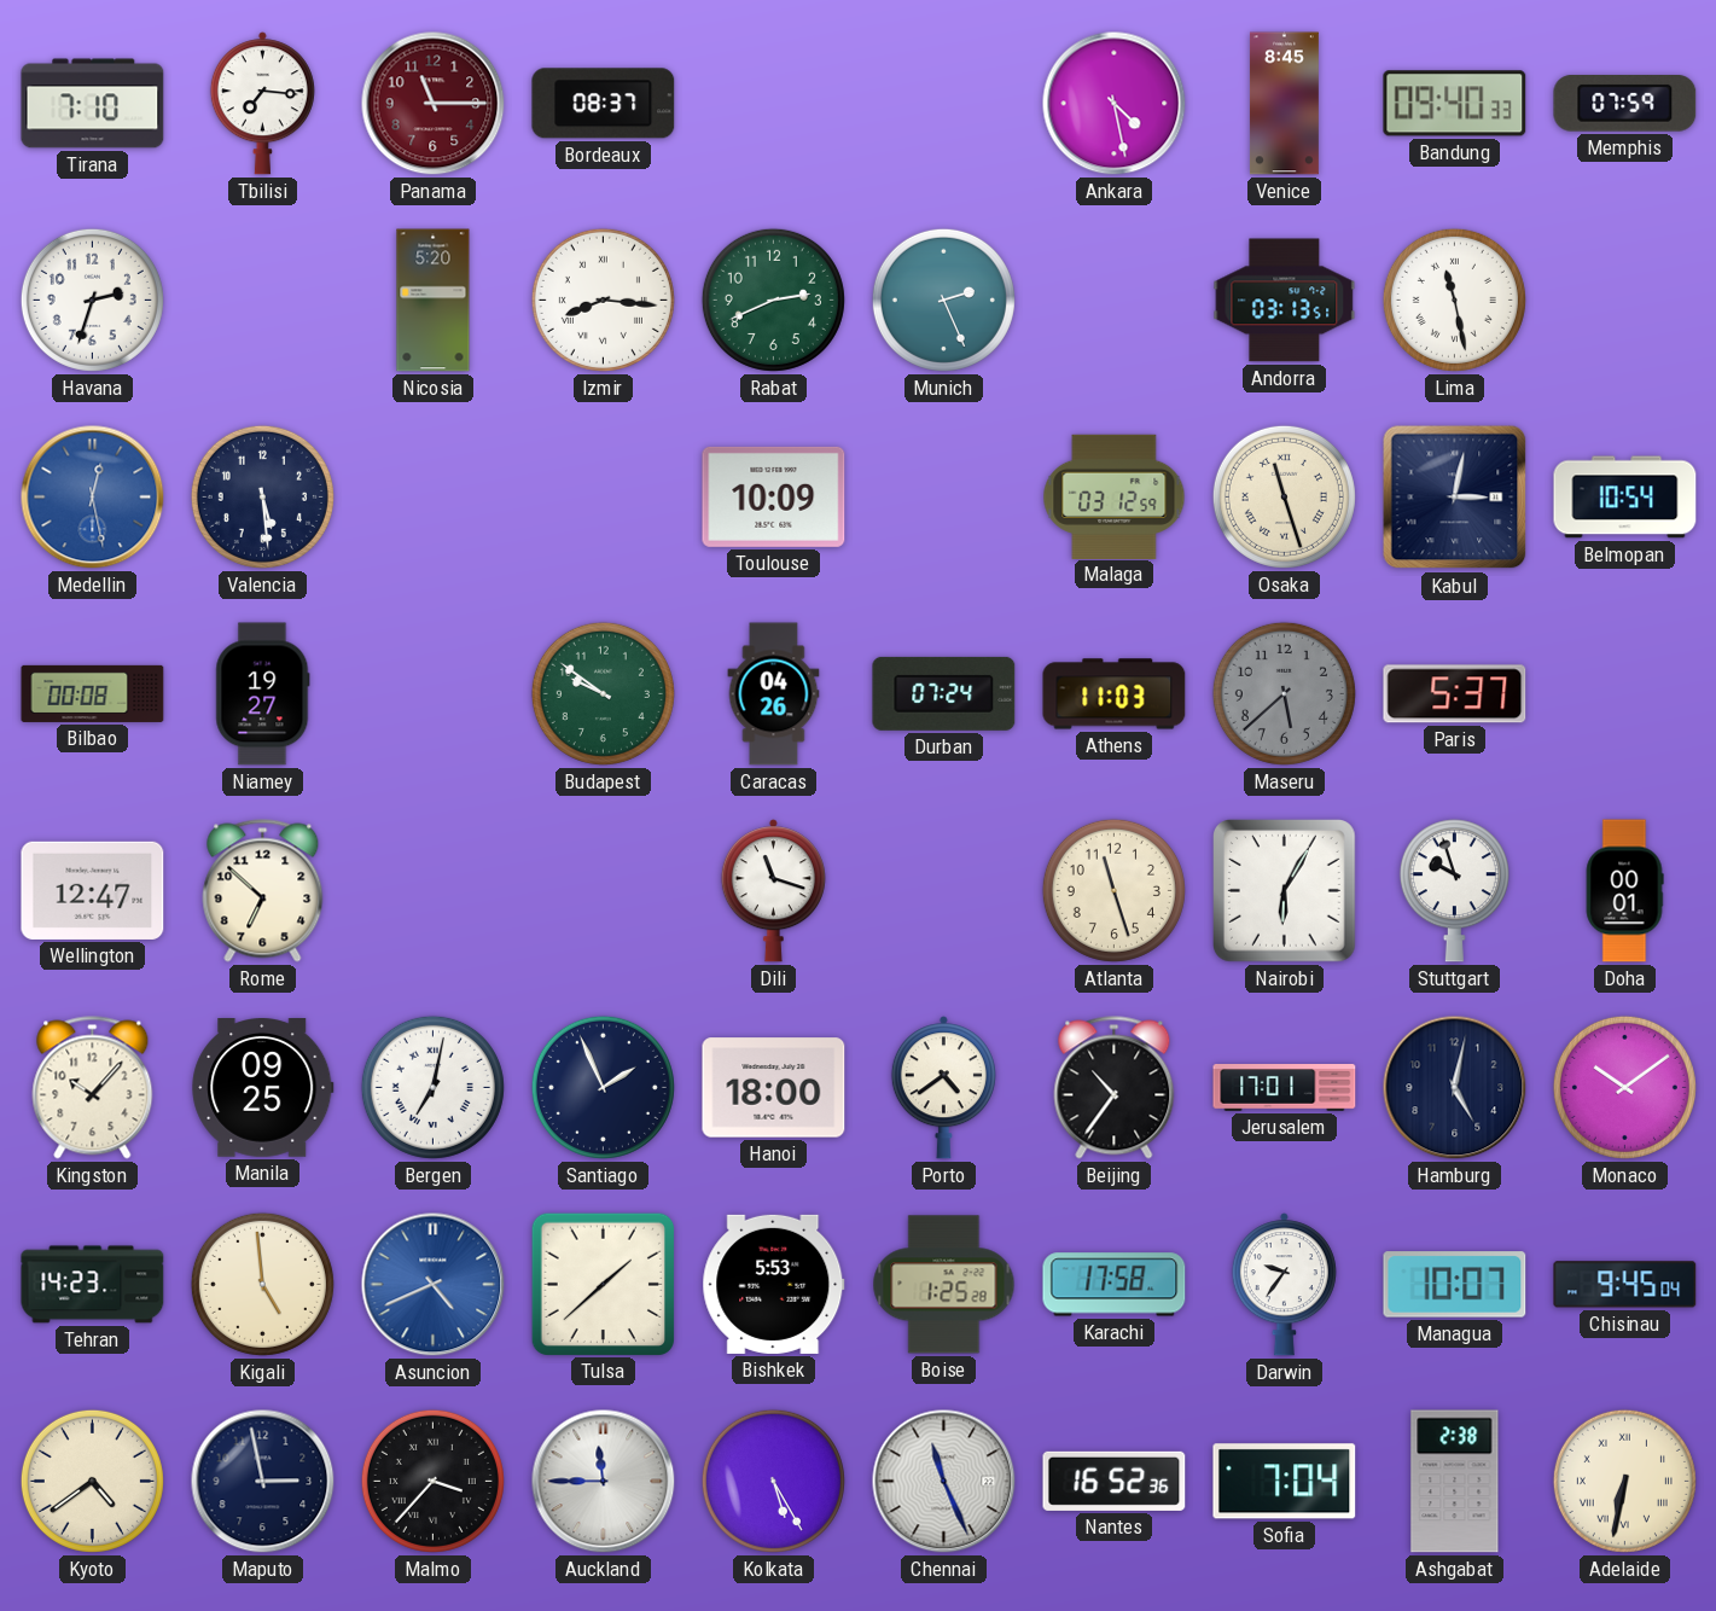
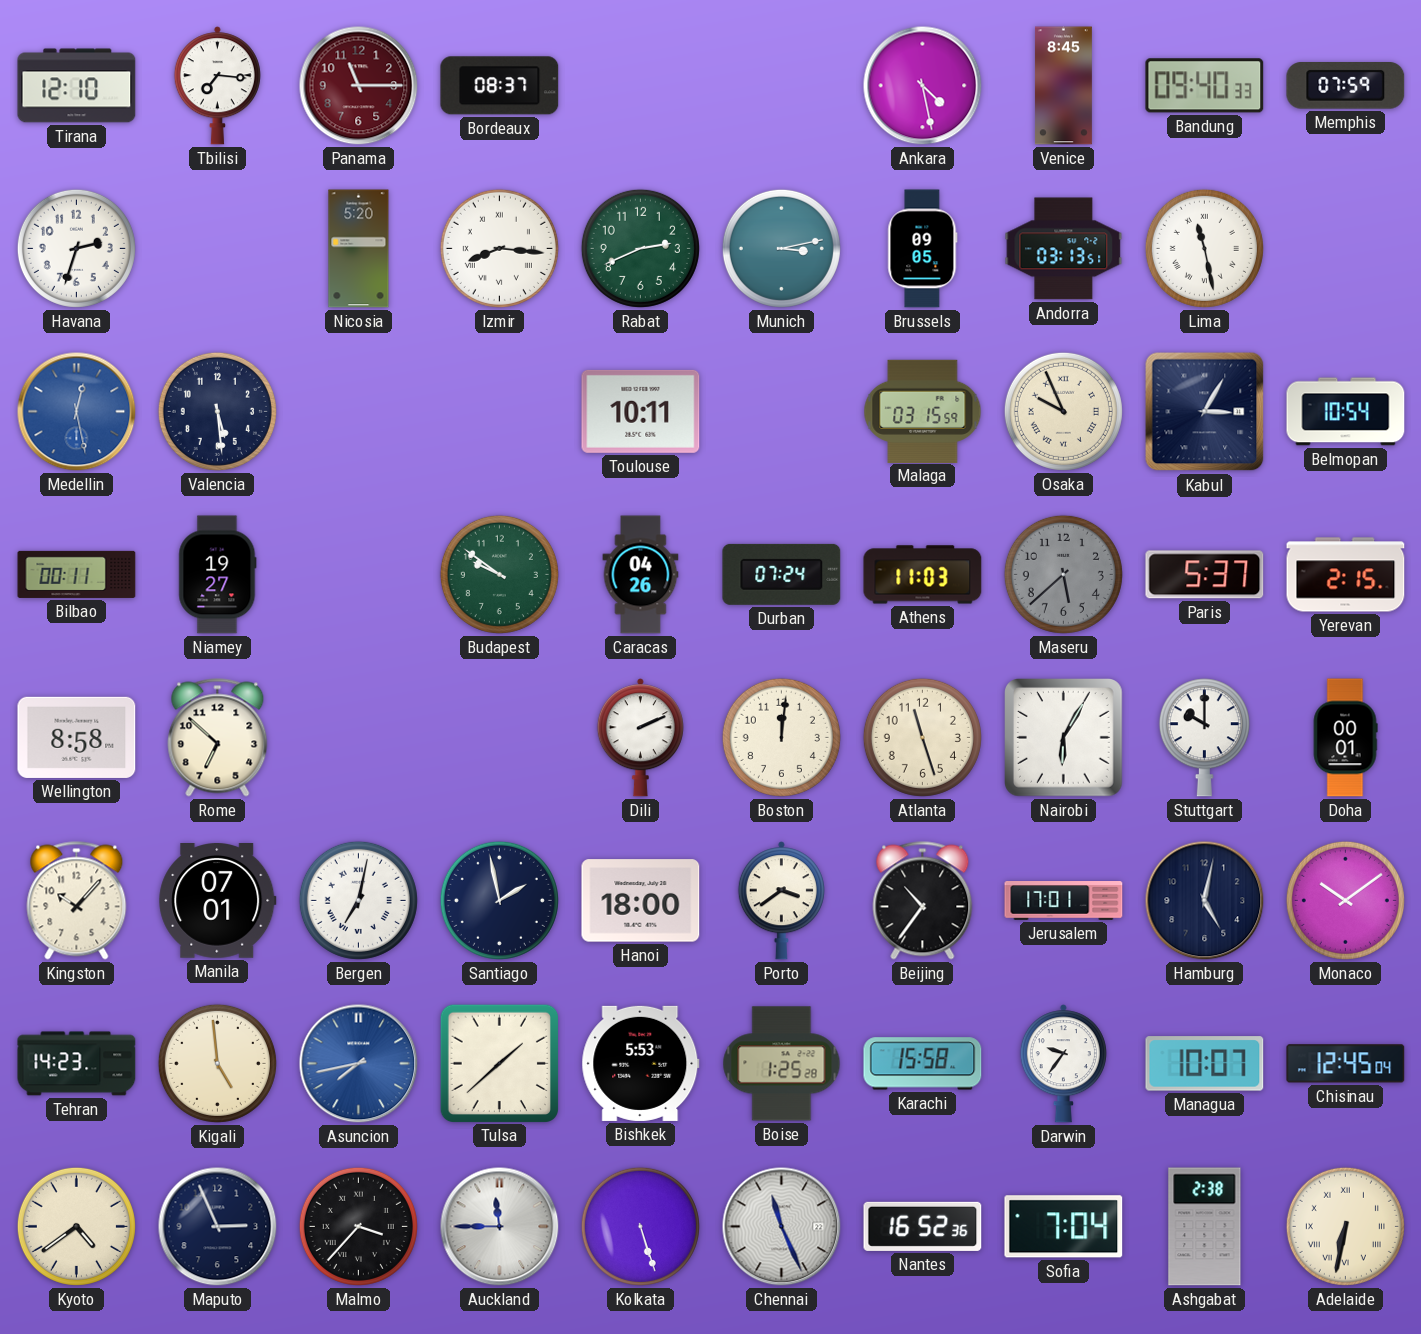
Tirana: 7:10 -> 12:10 (77, 86)
Munich: 2:26 -> 3:13 (781, 248)
Brussels: none -> 09:05 (923, 249)
Toulouse: 10:09 -> 10:11 (641, 411)
Malaga: 03:12 -> 03:15 (923, 411)
Osaka: 11:27 -> 9:56 (1063, 411)
Kabul: 3:02 -> 3:05 (1205, 412)
Bilbao: 00:08 -> 00:11 (77, 574)
Yerevan: none -> 2:15 (1346, 575)
Wellington: 12:47 -> 8:58 (77, 737)
Dili: 11:18 -> 2:11 (640, 738)
Boston: none -> 12:01 (781, 737)
Stuttgart: 9:57 -> 10:00 (1204, 738)
Manila: 09:25 -> 07:01 (218, 901)
Santiago: 1:56 -> 1:58 (499, 900)
Porto: 4:39 -> 3:39 (781, 901)
Asuncion: 4:41 -> 7:43 (359, 1064)
Karachi: 17:58 -> 15:58 (923, 1064)
Chisinau: 9:45 -> 12:45 (1346, 1064)
Maputo: 2:58 -> 2:56 (218, 1227)
Kolkata: 5:25 -> 5:27 (640, 1226)
